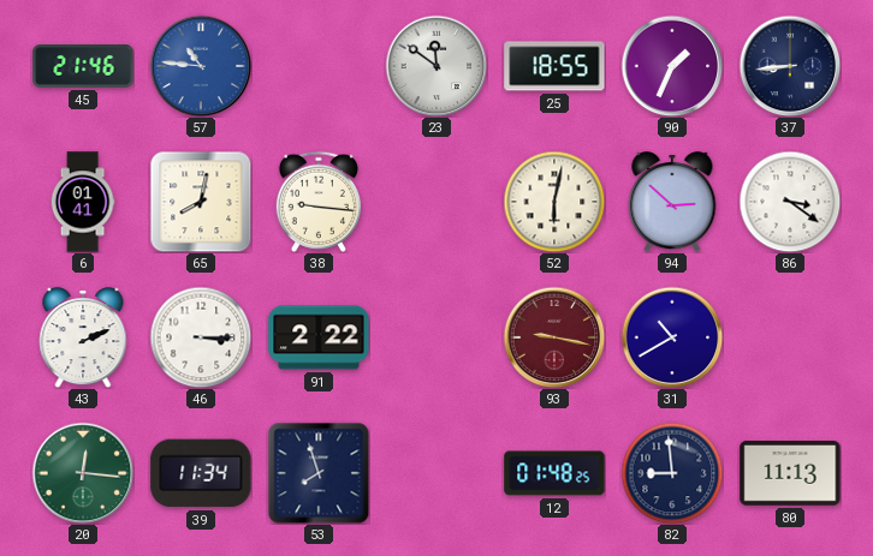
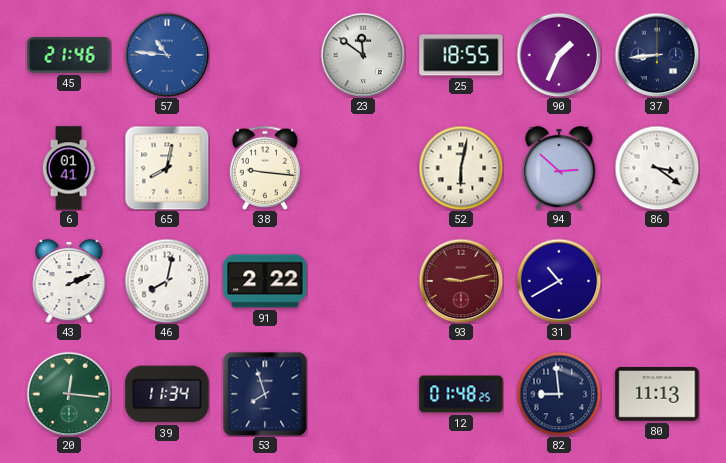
46: 3:15 -> 8:02 (167, 281)
93: 9:17 -> 9:13 (461, 281)
